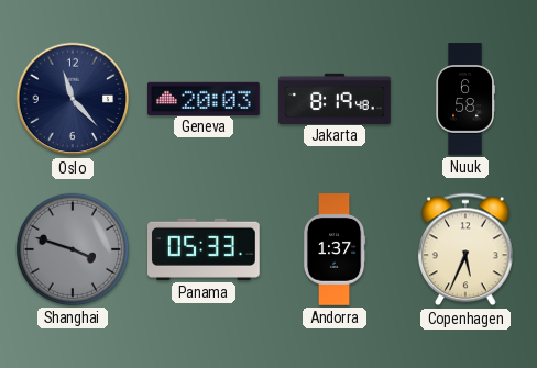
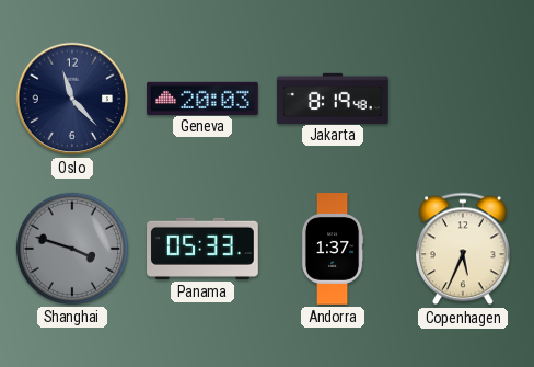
Nuuk: 6:58 -> none (465, 99)
